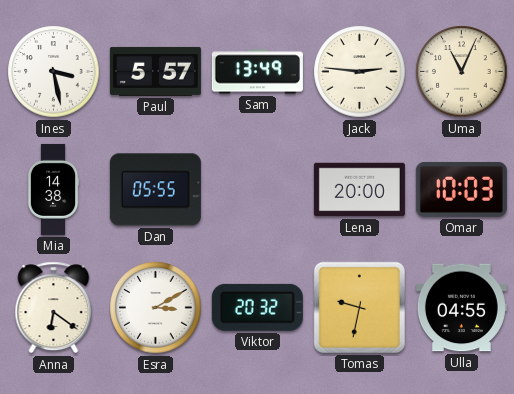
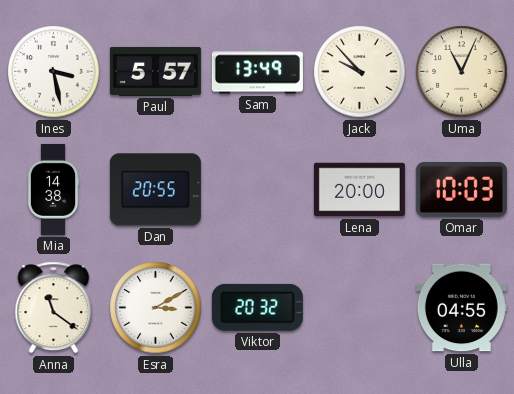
Jack: 2:46 -> 9:53 (360, 72)
Dan: 05:55 -> 20:55 (155, 190)
Anna: 6:21 -> 11:21 (54, 308)
Tomas: 9:32 -> none (359, 307)
